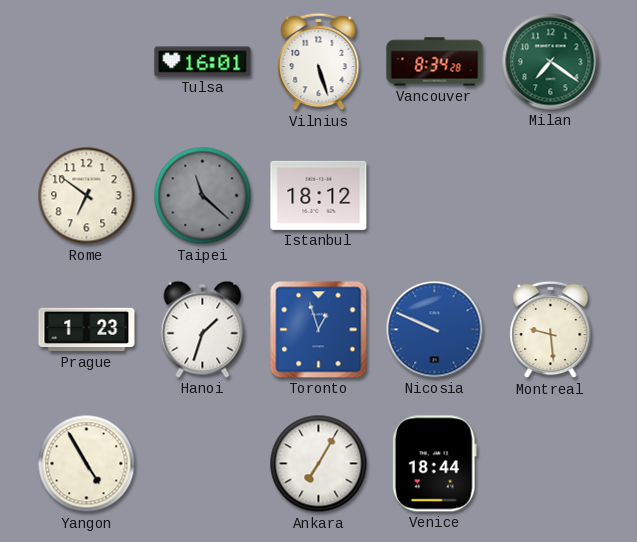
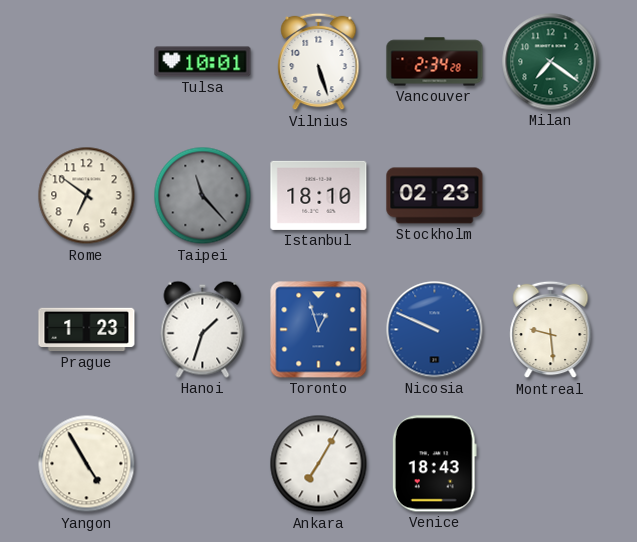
Tulsa: 16:01 -> 10:01 (203, 62)
Vancouver: 8:34 -> 2:34 (435, 62)
Taipei: 11:22 -> 11:23 (203, 196)
Istanbul: 18:12 -> 18:10 (319, 195)
Stockholm: none -> 02:23 (435, 196)
Venice: 18:44 -> 18:43 (434, 464)
